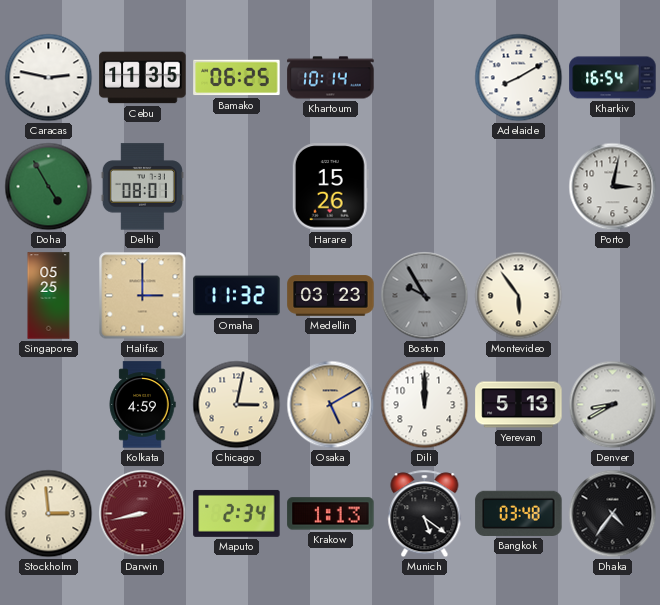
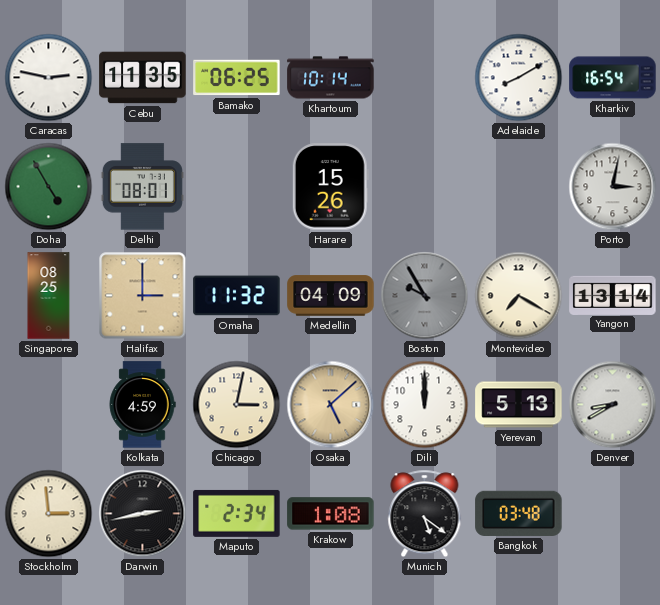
Singapore: 05:25 -> 08:25 (49, 296)
Medellin: 03:23 -> 04:09 (331, 296)
Montevideo: 5:54 -> 7:20 (519, 296)
Yangon: none -> 13:14 (613, 295)
Osaka: 5:10 -> 5:08 (331, 405)
Darwin: 8:43 -> 2:43 (143, 514)
Darwin dial: burgundy -> black (143, 514)
Krakow: 1:13 -> 1:08 (331, 514)
Dhaka: 4:36 -> none (613, 514)
